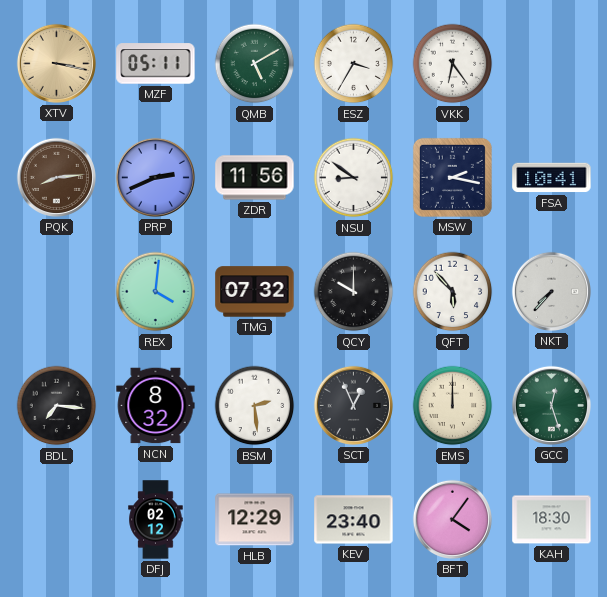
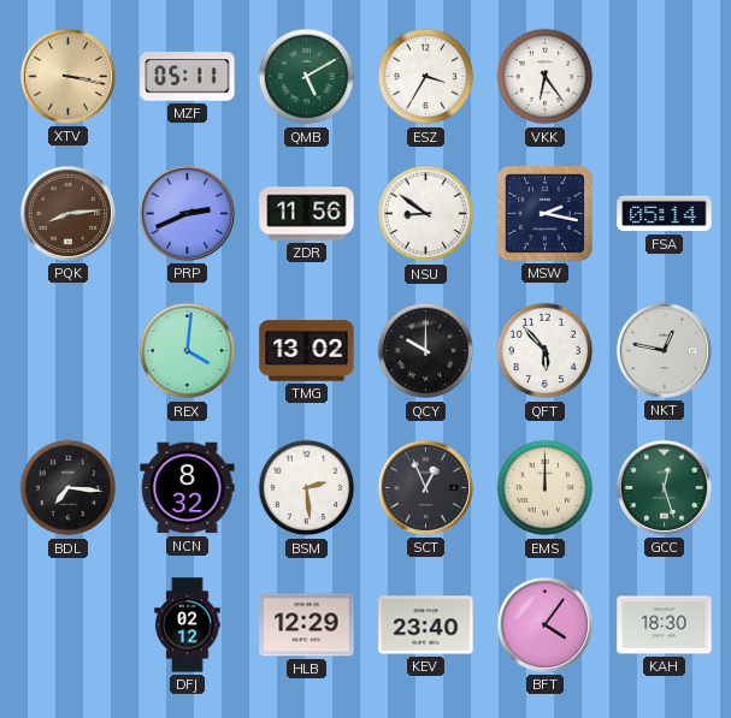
FSA: 10:41 -> 05:14 (665, 214)
TMG: 07:32 -> 13:02 (307, 351)
NKT: 7:37 -> 12:47 (664, 350)
